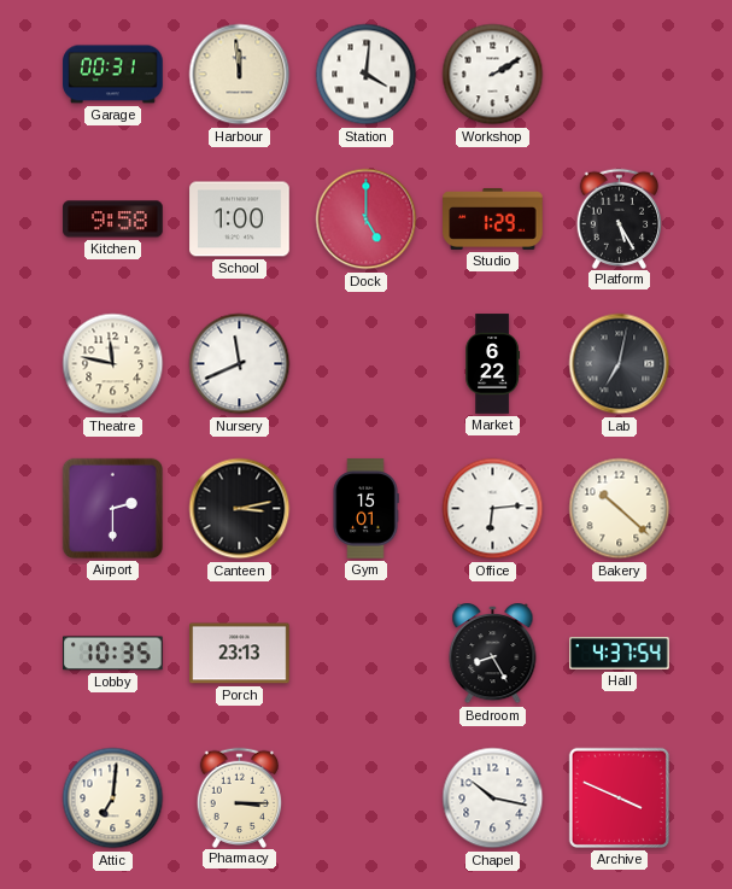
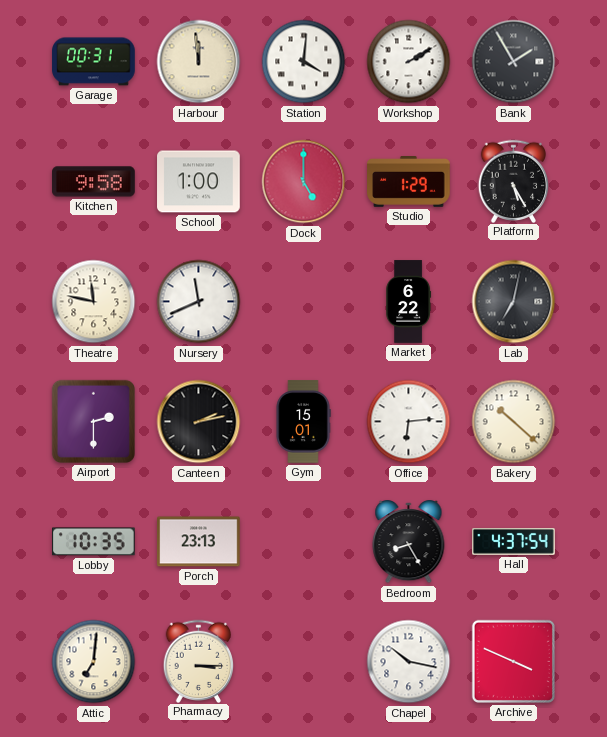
Bank: none -> 1:55 (514, 62)
Canteen: 3:13 -> 2:13 (199, 422)
